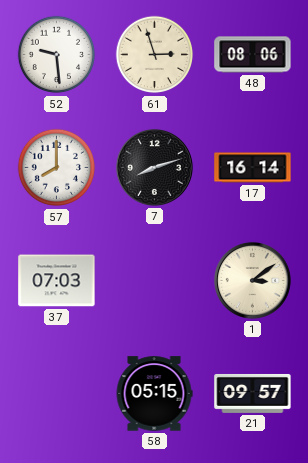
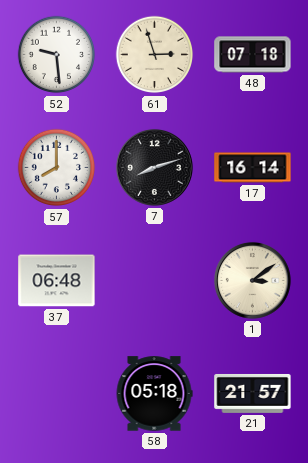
48: 08:06 -> 07:18 (253, 55)
37: 07:03 -> 06:48 (57, 281)
58: 05:15 -> 05:18 (154, 394)
21: 09:57 -> 21:57 (253, 393)
